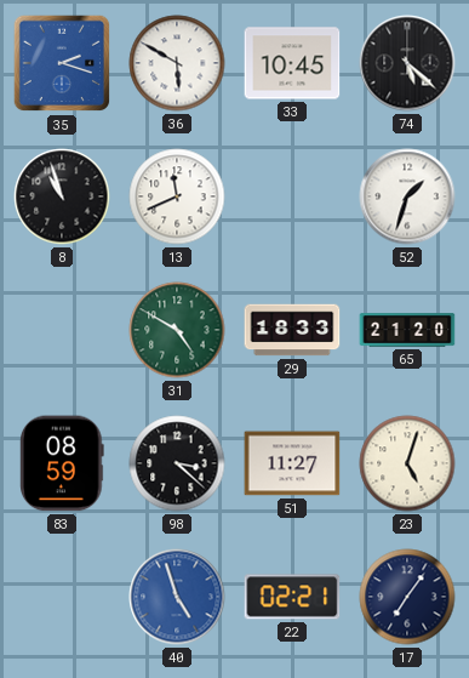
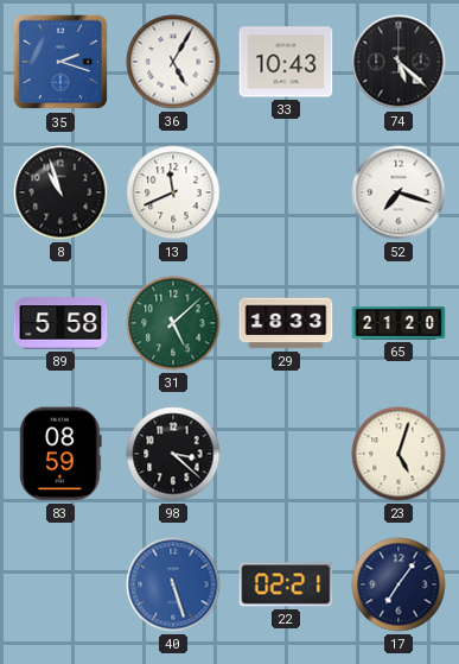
36: 5:50 -> 5:05 (173, 62)
33: 10:45 -> 10:43 (286, 62)
52: 1:33 -> 7:18 (399, 192)
89: none -> 5:58 (60, 323)
31: 4:50 -> 5:08 (173, 323)
51: 11:27 -> none (292, 463)
40: 4:57 -> 5:27 (173, 584)
